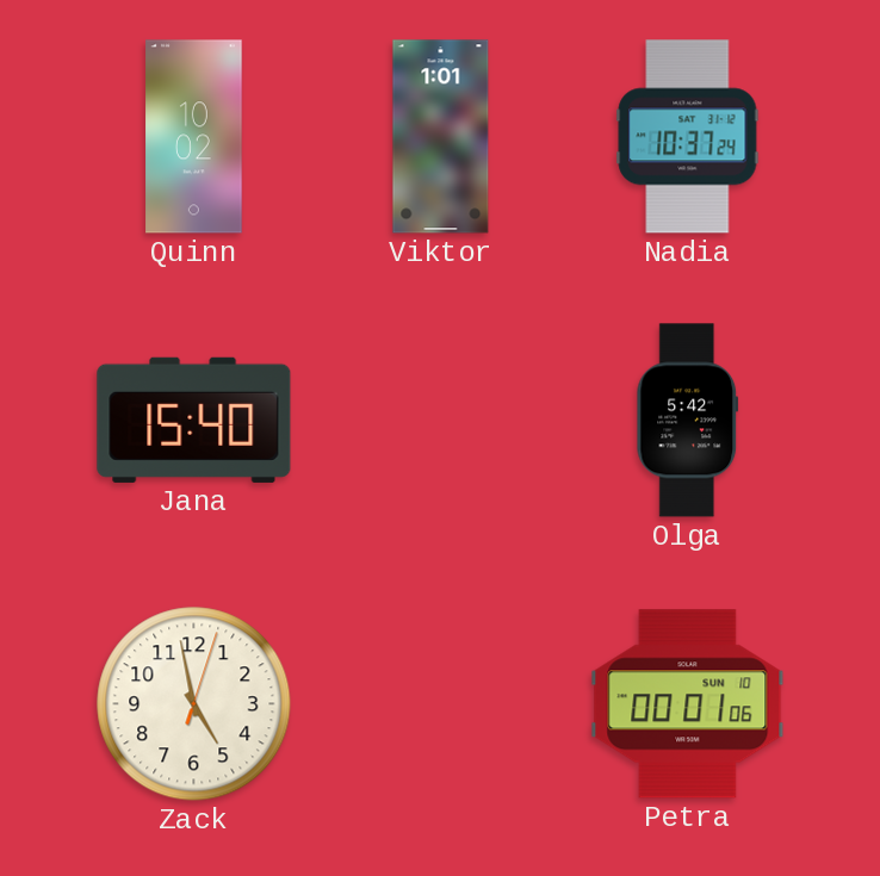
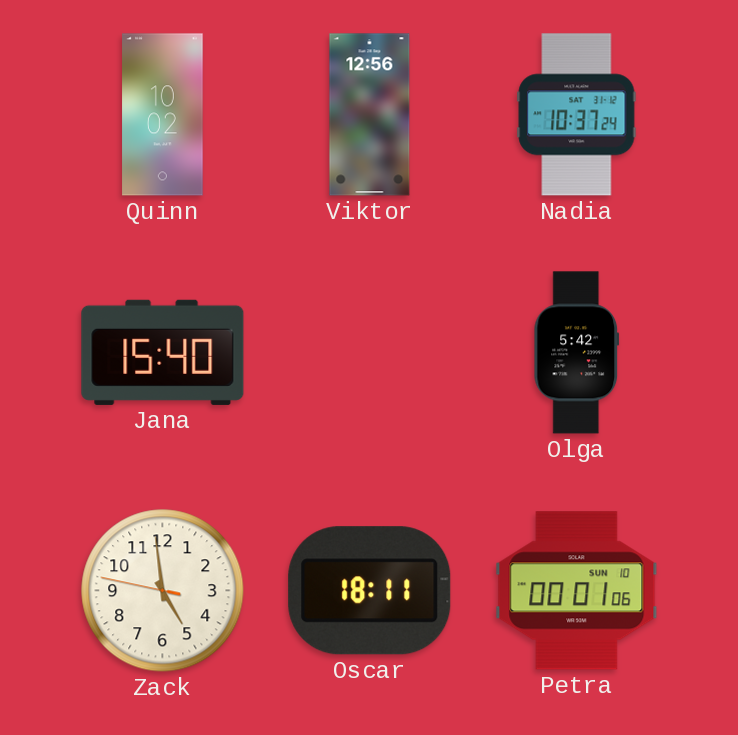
Viktor: 1:01 -> 12:56 (370, 115)
Zack: 4:58:03 -> 4:58:47 (163, 591)
Oscar: none -> 18:11 (370, 591)
